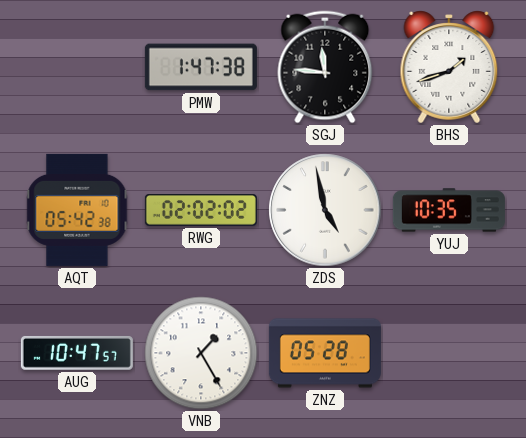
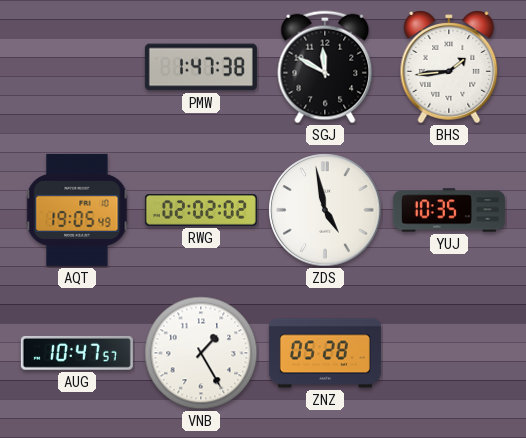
SGJ: 11:46 -> 11:50 (325, 67)
BHS: 1:42 -> 1:44 (449, 67)
AQT: 05:42 -> 19:05 (77, 210)
